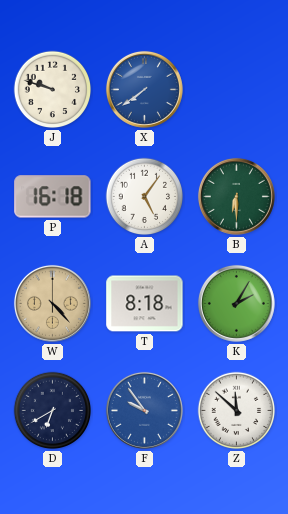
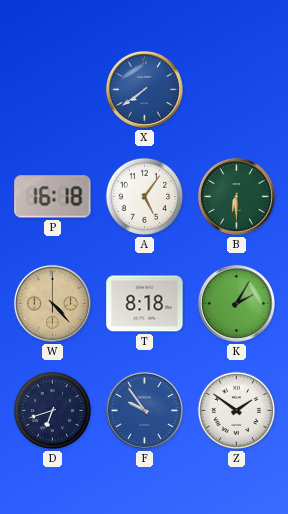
J: 9:48 -> none (53, 90)
D: 6:40 -> 6:42 (53, 411)
Z: 11:52 -> 1:51 (237, 411)
